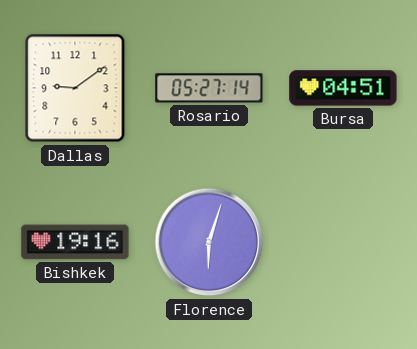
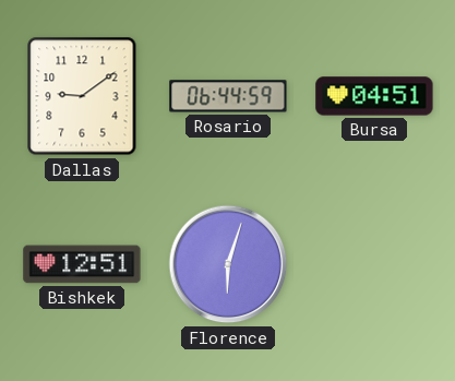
Rosario: 05:27 -> 06:44 (228, 96)
Bishkek: 19:16 -> 12:51 (82, 264)
